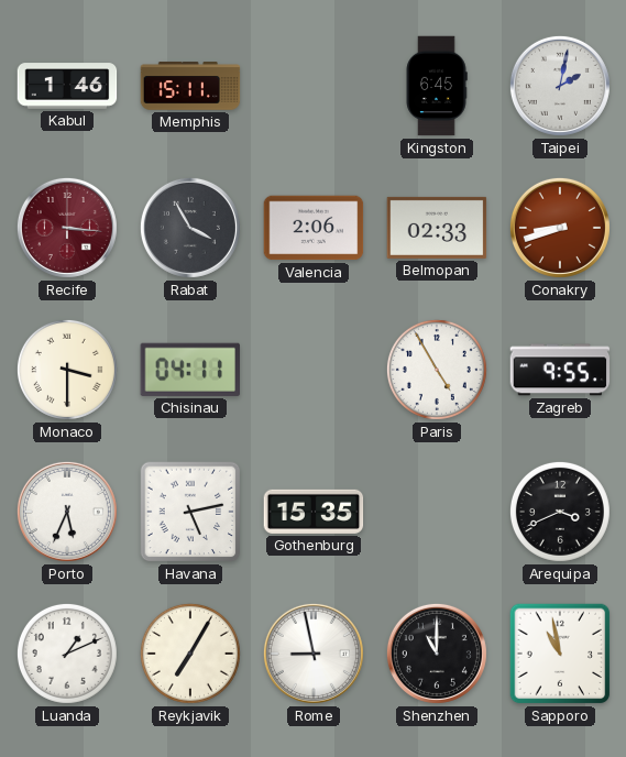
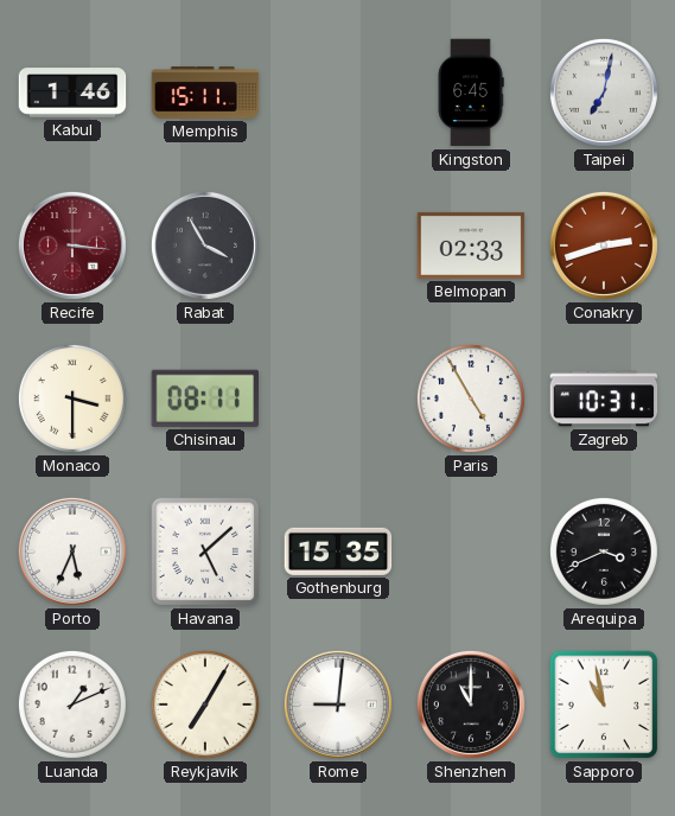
Taipei: 2:02 -> 7:02 (604, 93)
Valencia: 2:06 -> none (314, 228)
Conakry: 8:42 -> 2:42 (604, 246)
Chisinau: 04:11 -> 08:11 (204, 399)
Zagreb: 9:55 -> 10:31 (604, 399)
Havana: 5:13 -> 5:08 (205, 552)
Rome: 8:58 -> 9:01 (338, 705)
